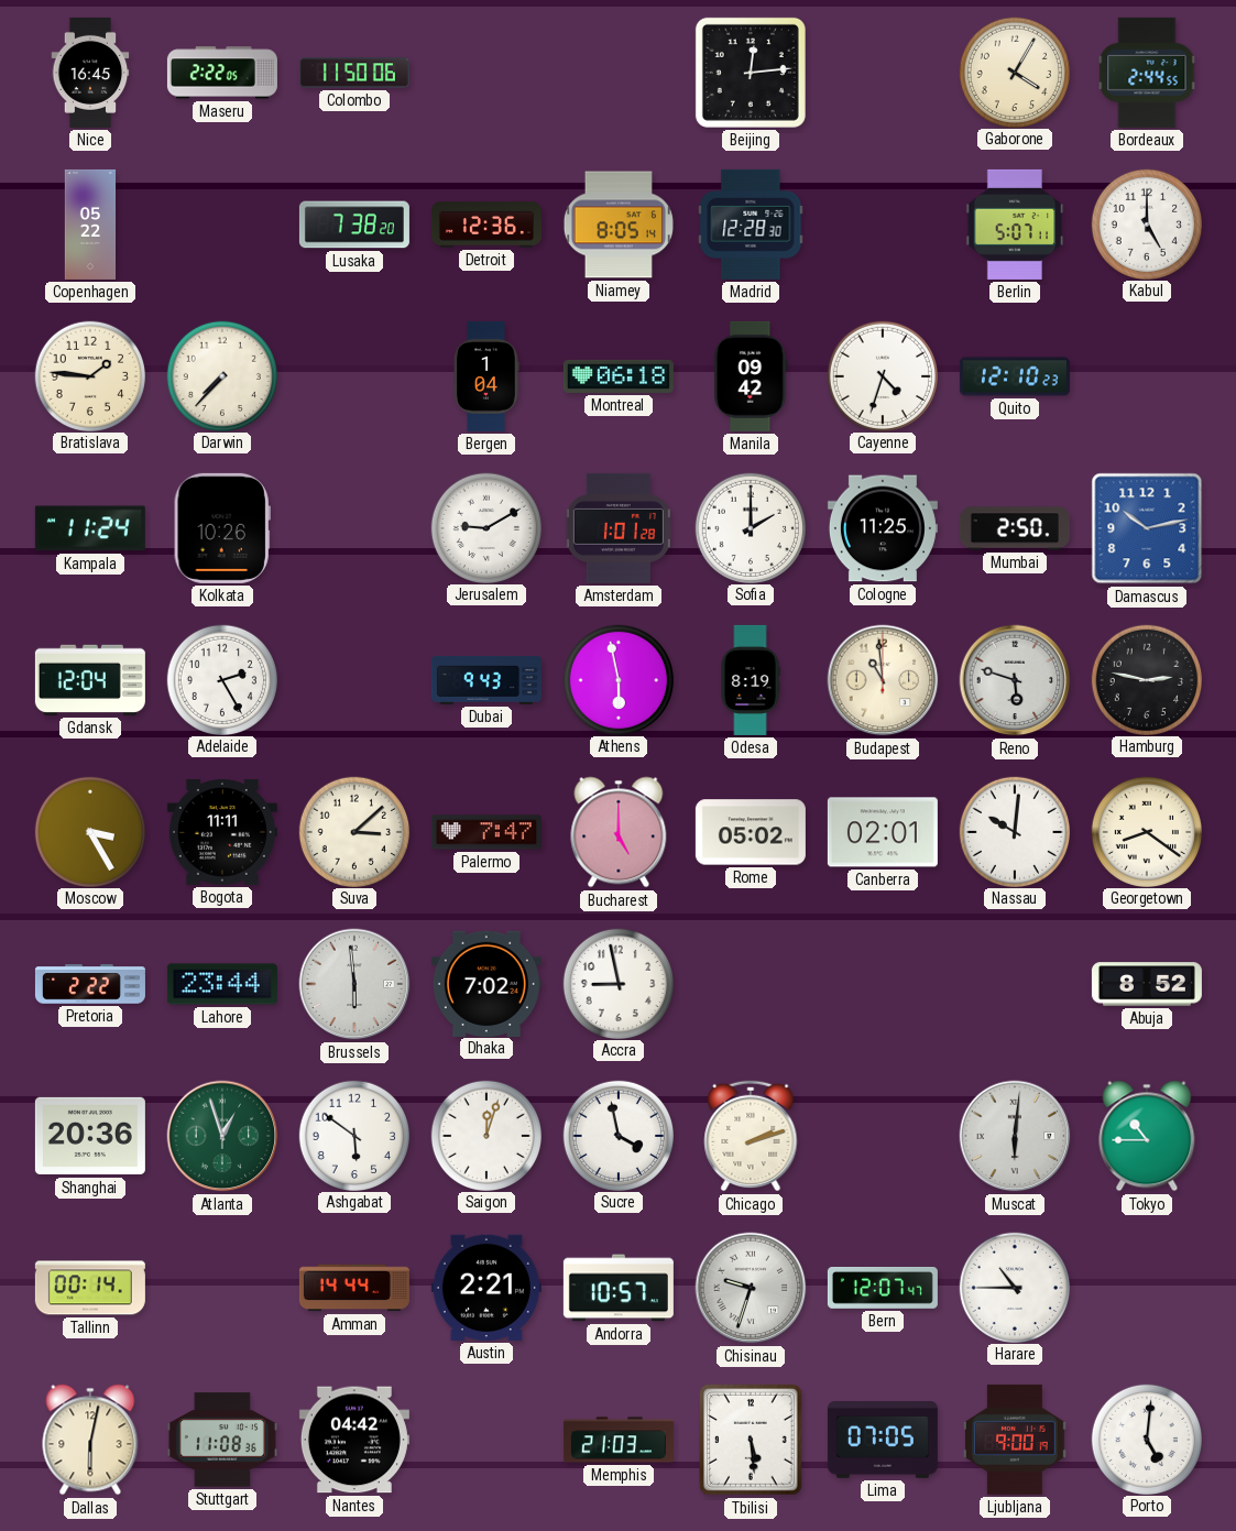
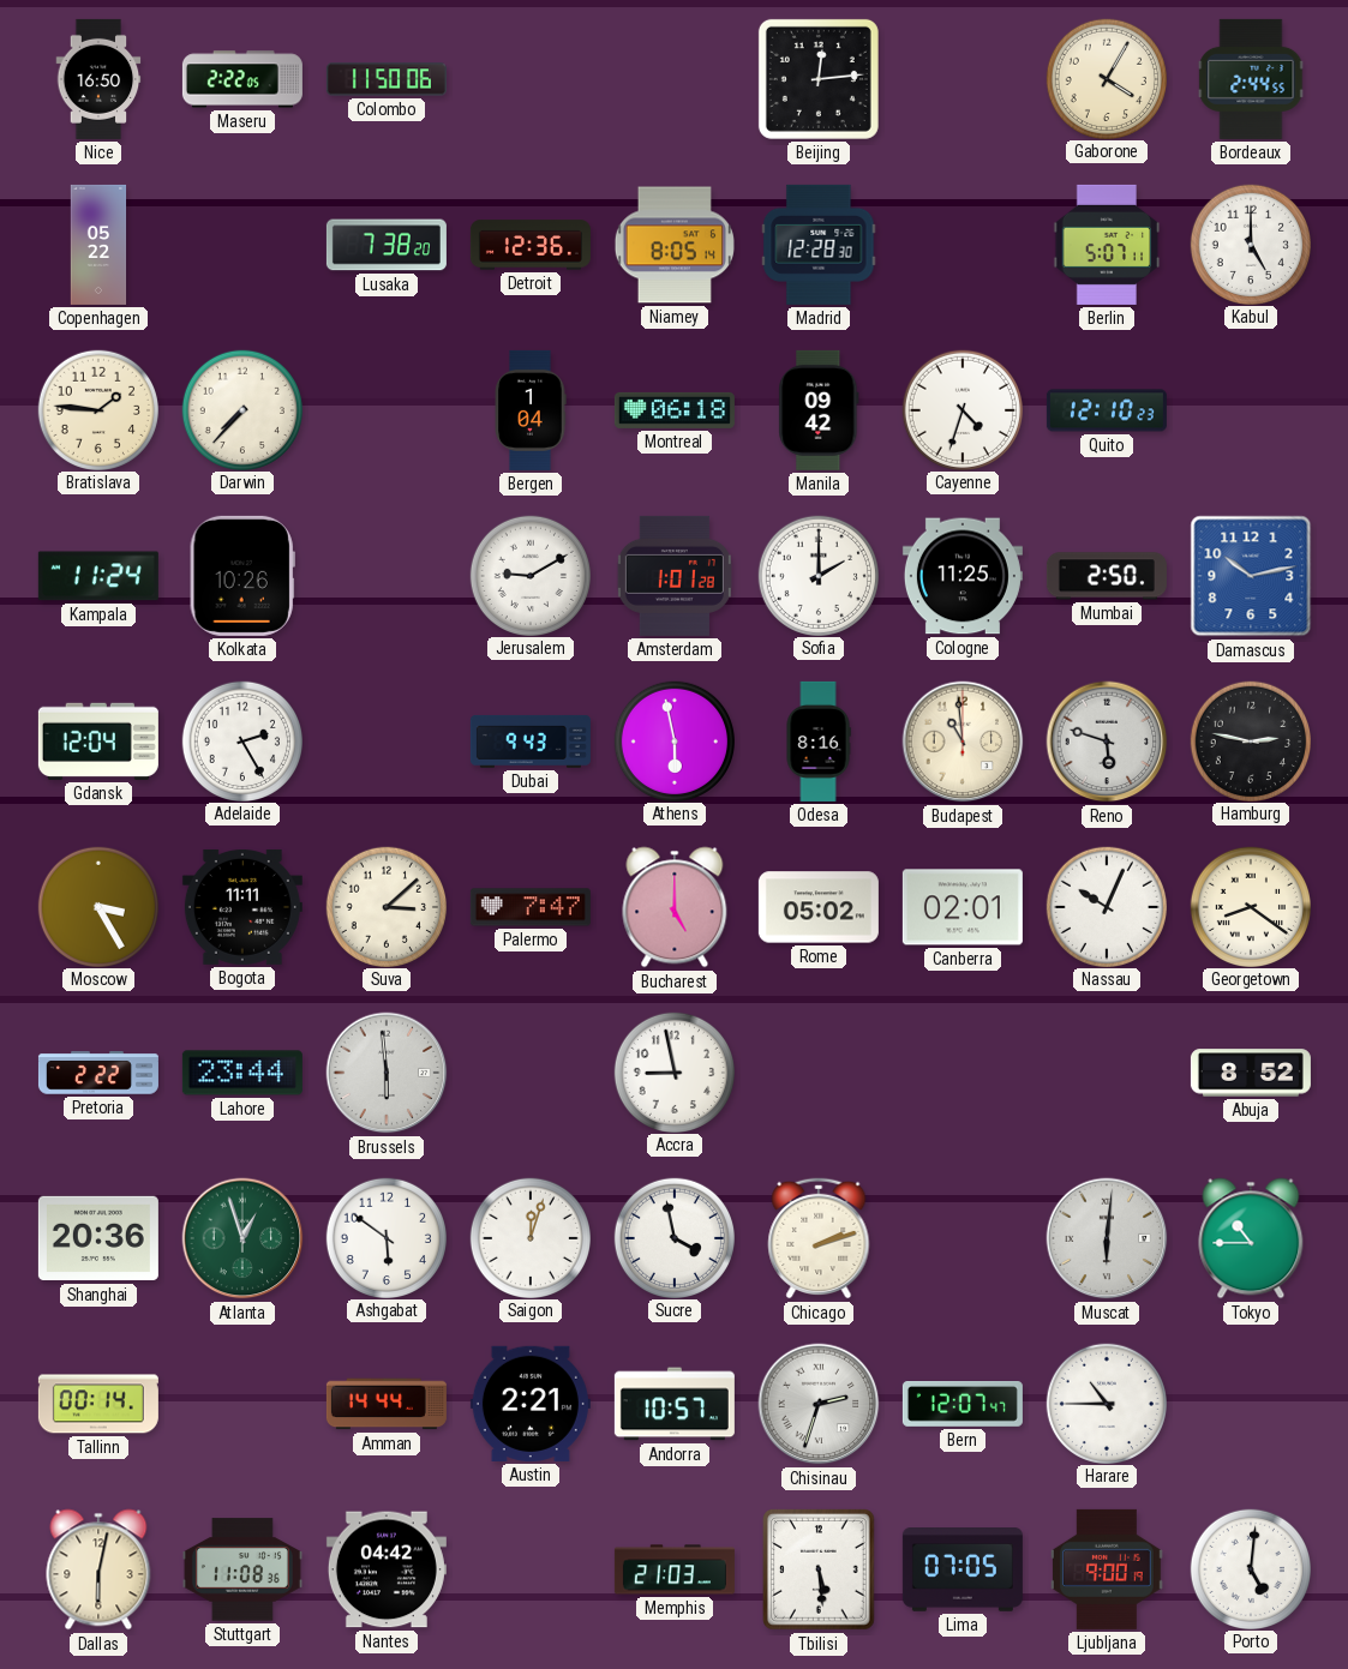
Nice: 16:45 -> 16:50 (98, 79)
Odesa: 8:19 -> 8:16 (819, 742)
Nassau: 10:01 -> 10:04 (1106, 906)
Dhaka: 7:02 -> none (486, 983)
Chisinau: 9:33 -> 2:33 (819, 1404)
